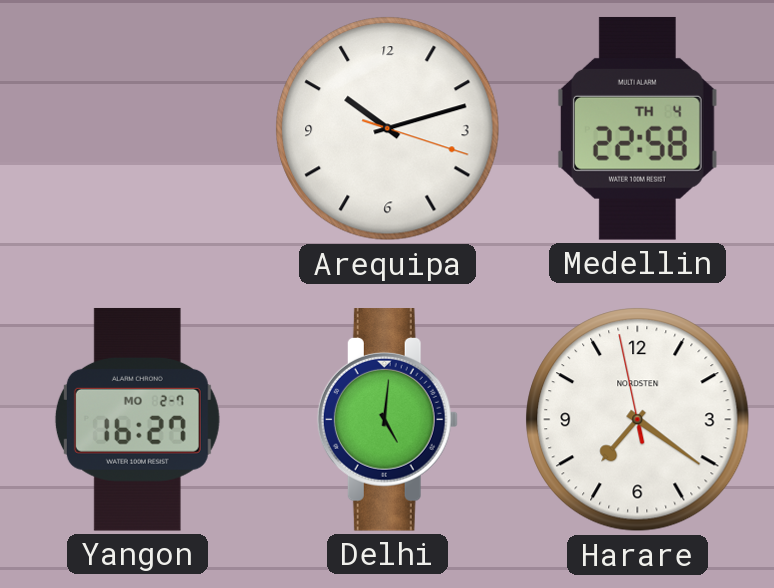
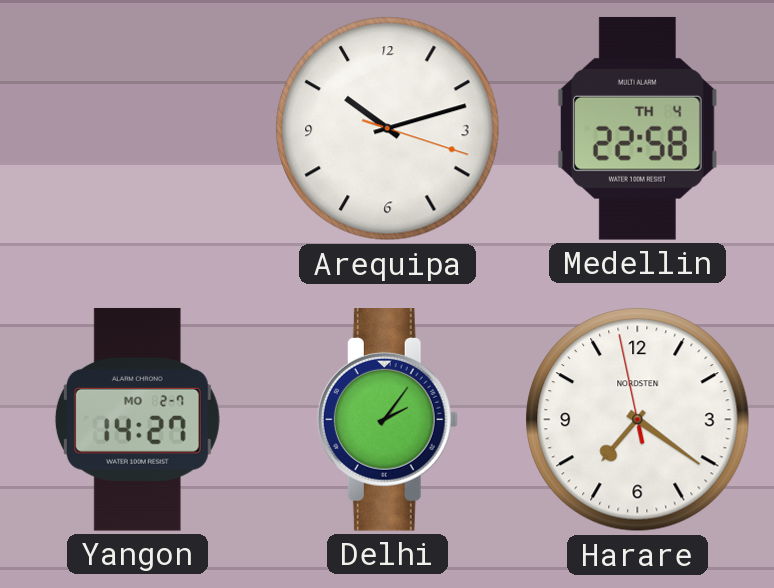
Yangon: 16:27 -> 14:27 (137, 420)
Delhi: 5:01 -> 2:06 (387, 420)
